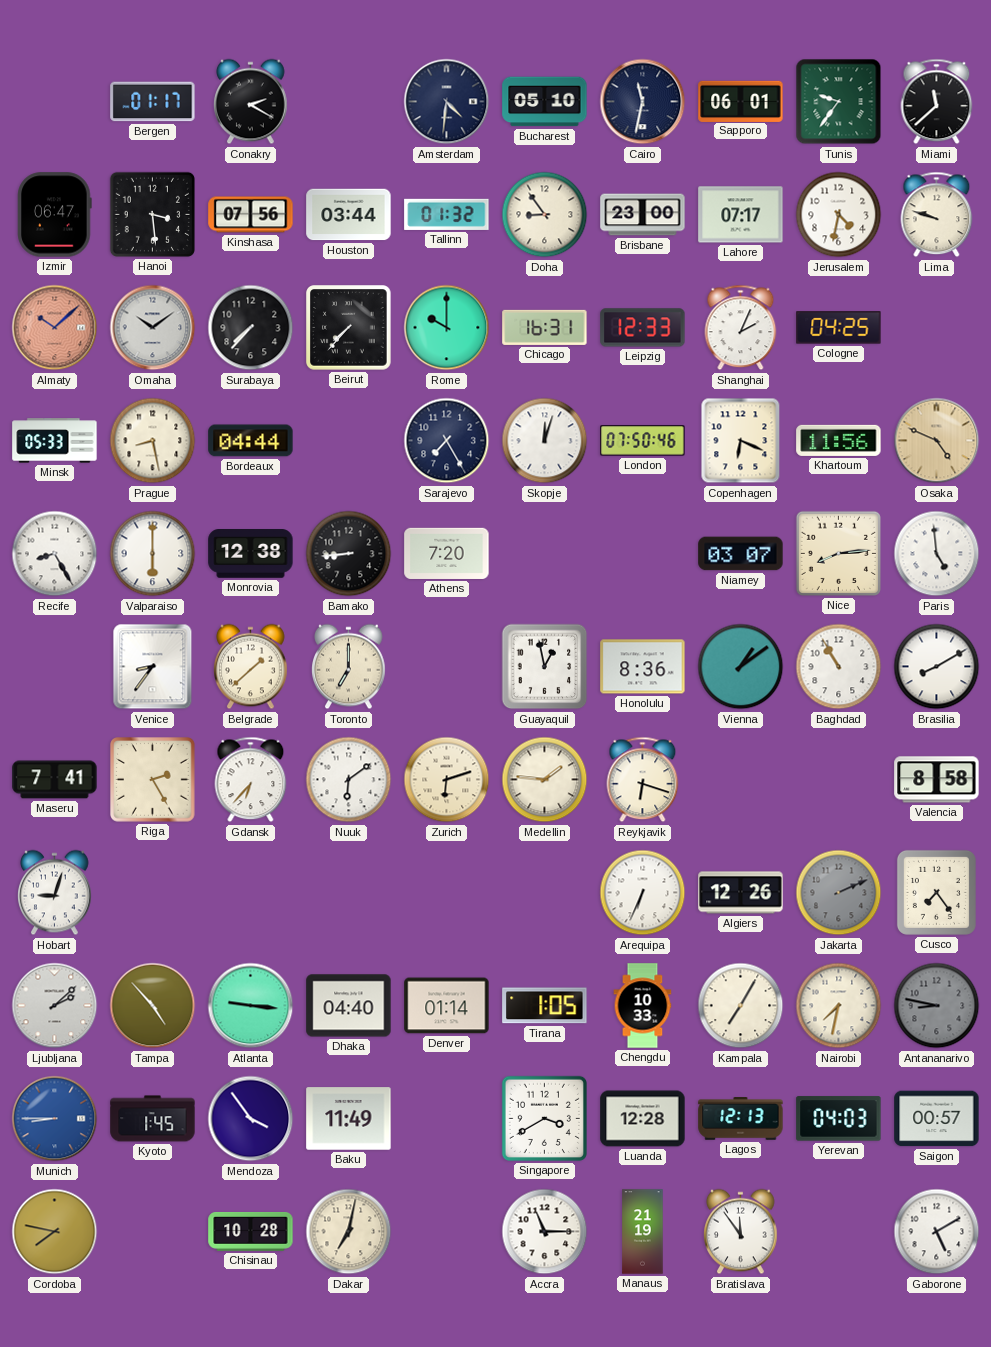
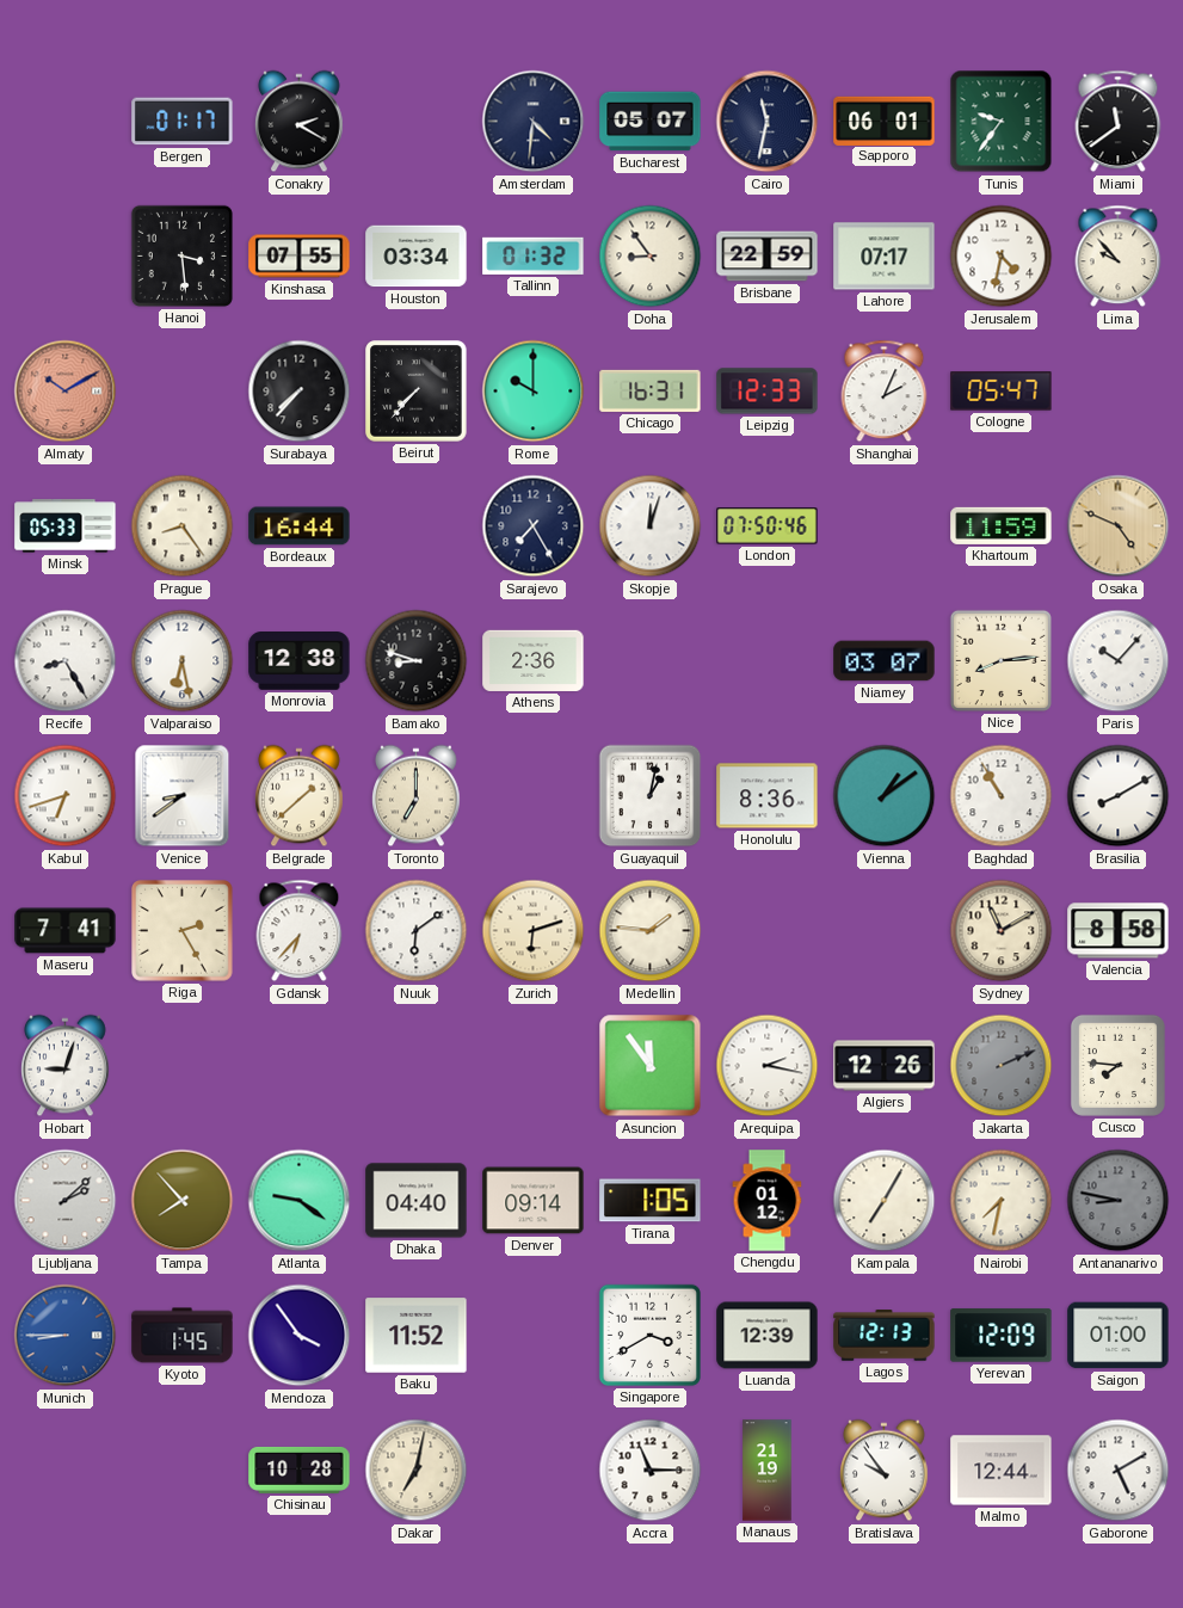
Bucharest: 05:10 -> 05:07 (651, 122)
Miami: 11:38 -> 11:39 (1119, 122)
Izmir: 06:47 -> none (55, 215)
Kinshasa: 07:56 -> 07:55 (300, 257)
Houston: 03:44 -> 03:34 (417, 257)
Brisbane: 23:00 -> 22:59 (768, 257)
Lima: 9:48 -> 9:53 (1119, 257)
Almaty: 10:08 -> 10:10 (66, 392)
Omaha: 10:09 -> none (153, 328)
Cologne: 04:25 -> 05:47 (1002, 392)
Prague: 8:28 -> 8:24 (183, 526)
Bordeaux: 04:44 -> 16:44 (300, 526)
Copenhagen: 6:19 -> none (741, 441)
Khartoum: 11:56 -> 11:59 (1002, 525)
Valparaiso: 6:00 -> 6:28 (183, 661)
Bamako: 8:44 -> 8:48 (417, 661)
Athens: 7:20 -> 2:36 (534, 660)
Paris: 4:59 -> 10:07 (1119, 661)
Kabul: none -> 6:42 (66, 796)
Venice: 8:36 -> 8:39 (183, 796)
Guayaquil: 12:58 -> 1:02 (651, 796)
Reykjavik: 6:18 -> none (643, 780)
Sydney: none -> 11:10 (1002, 931)
Asuncion: none -> 11:54 (651, 1066)
Arequipa: 6:34 -> 2:17 (768, 1066)
Cusco: 7:24 -> 7:46 (1117, 1065)
Tampa: 4:53 -> 7:53 (183, 1201)
Atlanta: 9:16 -> 9:21 (300, 1201)
Denver: 01:14 -> 09:14 (534, 1201)
Chengdu: 10:33 -> 01:12 (768, 1201)
Baku: 11:49 -> 11:52 (417, 1336)
Luanda: 12:28 -> 12:39 (768, 1336)
Yerevan: 04:03 -> 12:09 (1002, 1336)
Saigon: 00:57 -> 01:00 (1119, 1336)
Cordoba: 7:47 -> none (55, 1232)
Bratislava: 11:54 -> 9:54 (885, 1471)
Malmo: none -> 12:44 (1002, 1471)
